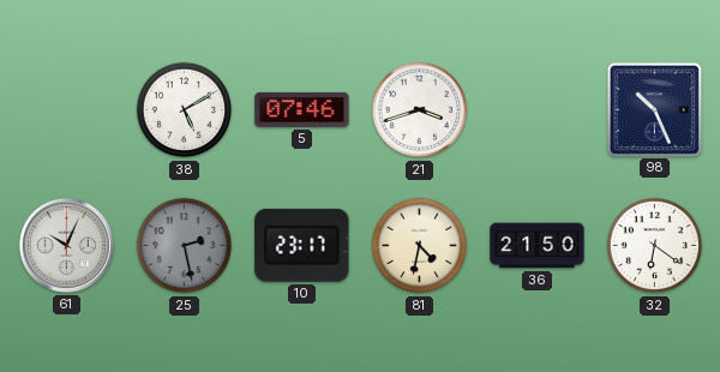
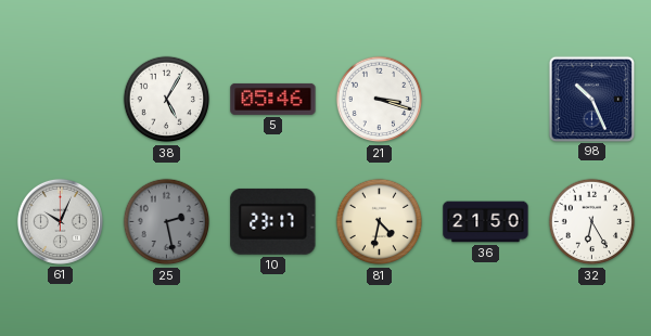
38: 5:10 -> 5:05 (167, 100)
5: 07:46 -> 05:46 (273, 99)
21: 3:42 -> 3:18 (380, 100)
32: 6:21 -> 6:25 (592, 222)
